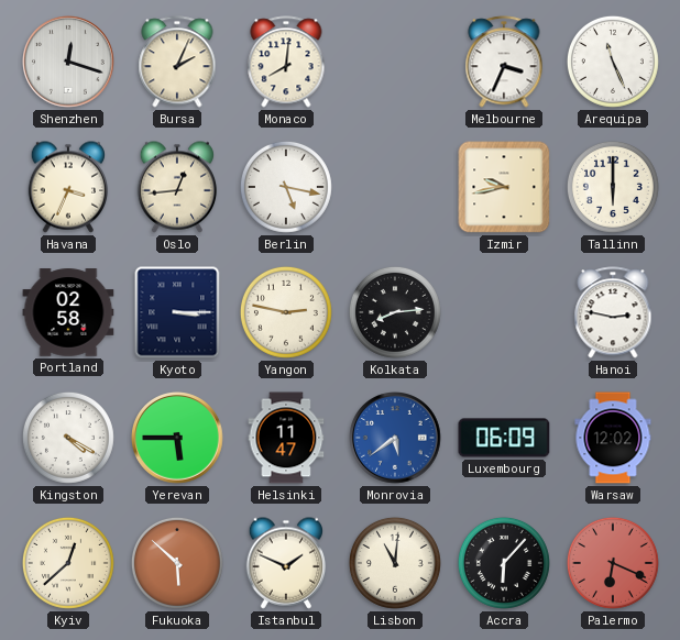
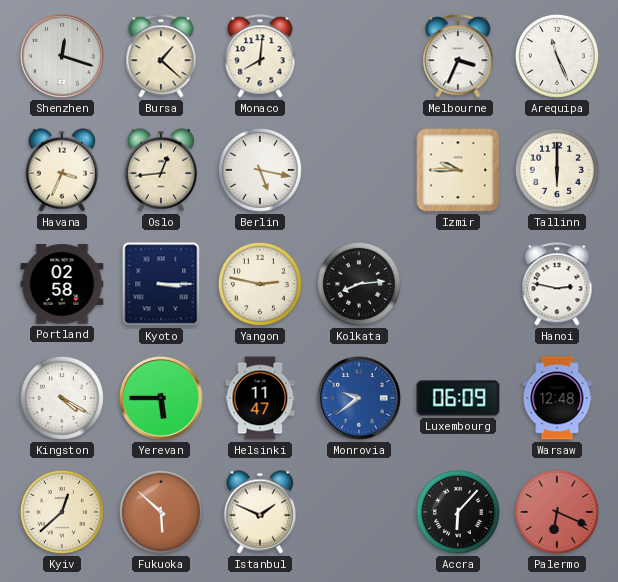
Bursa: 2:04 -> 1:22 (161, 56)
Izmir: 9:43 -> 9:45 (458, 170)
Monrovia: 5:39 -> 9:39 (360, 399)
Warsaw: 12:02 -> 12:48 (557, 398)
Lisbon: 11:01 -> none (395, 563)
